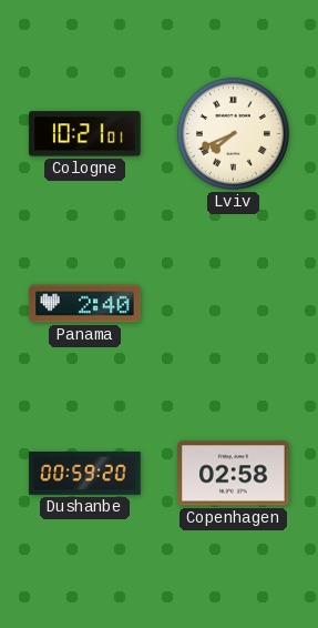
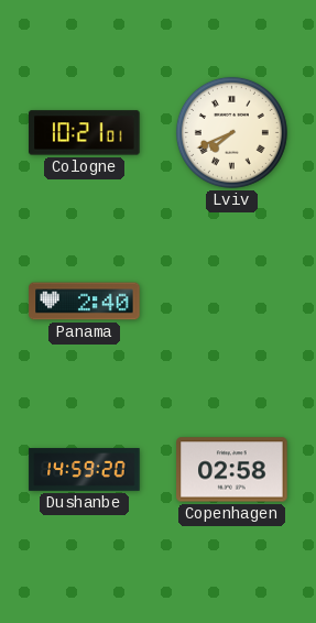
Dushanbe: 00:59 -> 14:59 (85, 470)
